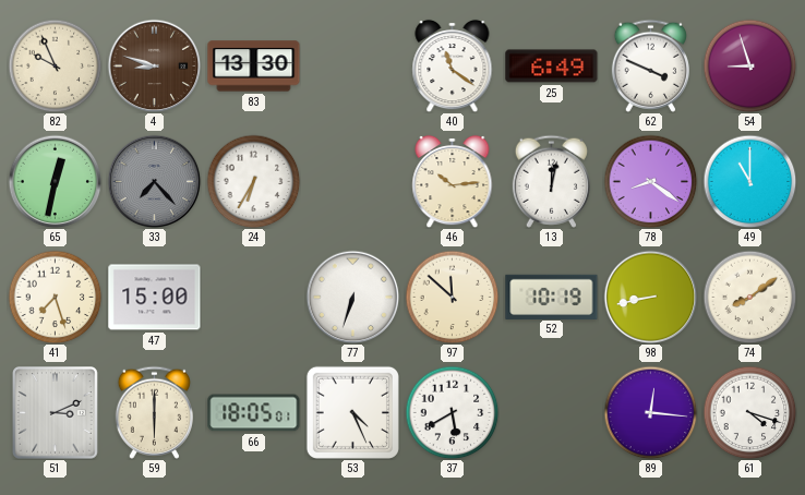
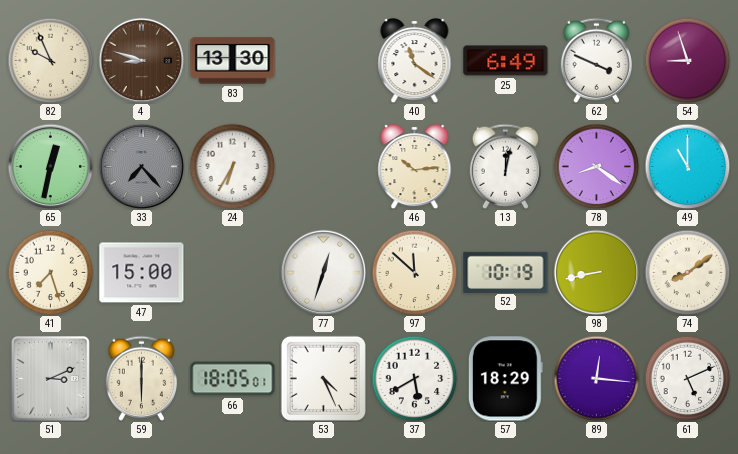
77: 6:33 -> 12:33 (323, 272)
57: none -> 18:29 (505, 379)
61: 4:18 -> 5:11 (687, 378)
